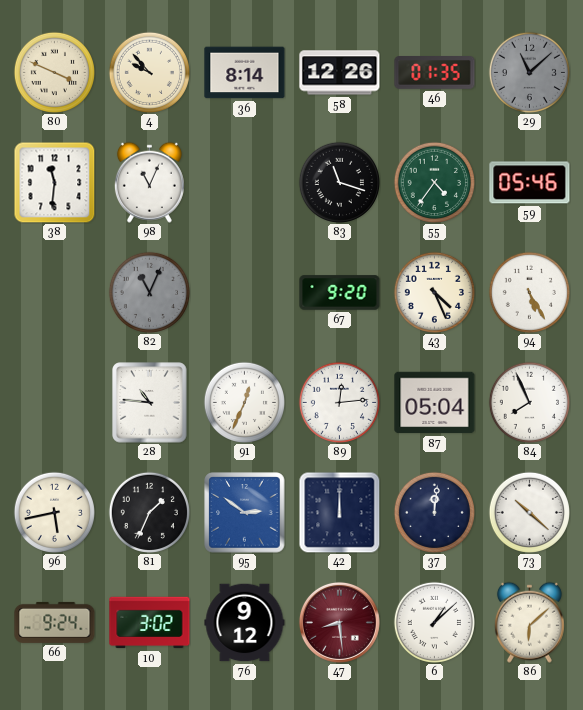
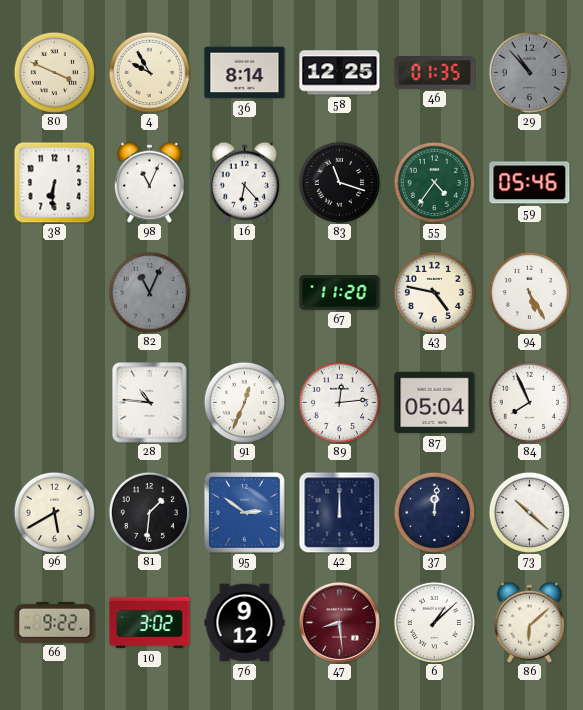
4: 9:53 -> 9:55 (149, 72)
58: 12:26 -> 12:25 (340, 73)
29: 11:08 -> 10:53 (529, 72)
38: 11:31 -> 6:31 (54, 182)
16: none -> 6:23 (244, 182)
67: 9:20 -> 11:20 (340, 293)
43: 4:26 -> 4:47 (434, 292)
96: 5:43 -> 5:40 (54, 512)
81: 1:34 -> 1:31 (149, 512)
66: 9:24 -> 9:22 (55, 622)
